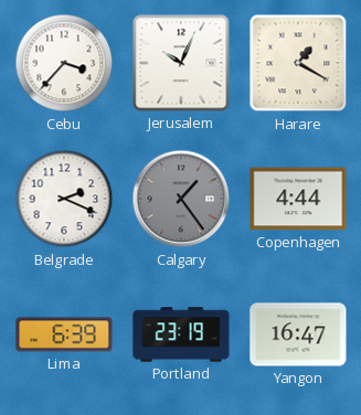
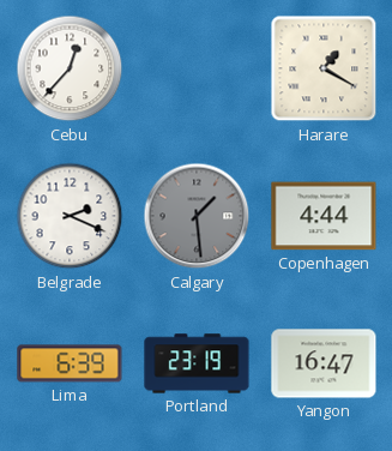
Cebu: 3:37 -> 12:37 (70, 68)
Jerusalem: 10:04 -> none (181, 63)
Calgary: 1:24 -> 1:29 (197, 216)
